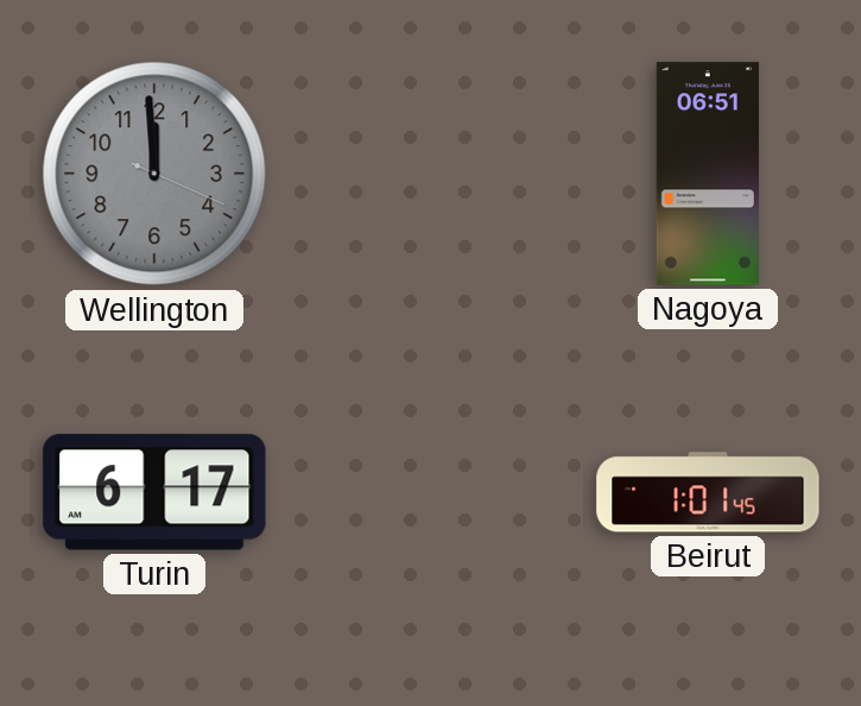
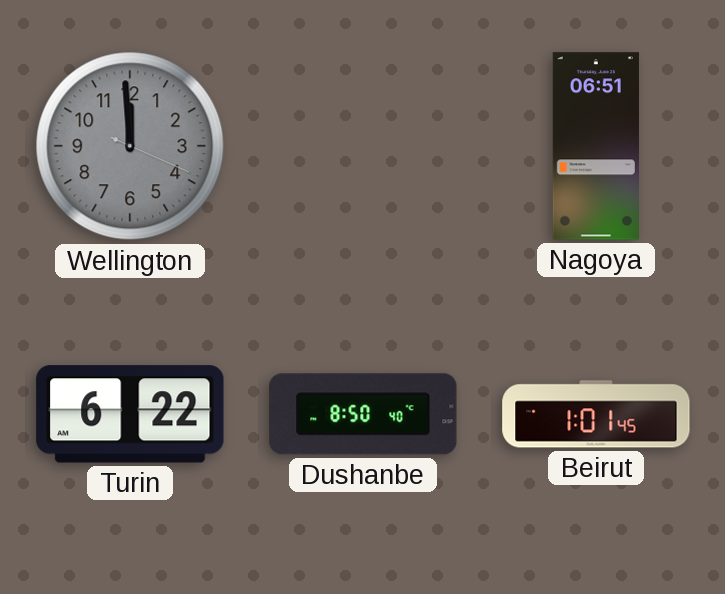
Turin: 6:17 -> 6:22 (130, 414)
Dushanbe: none -> 8:50 (363, 414)
